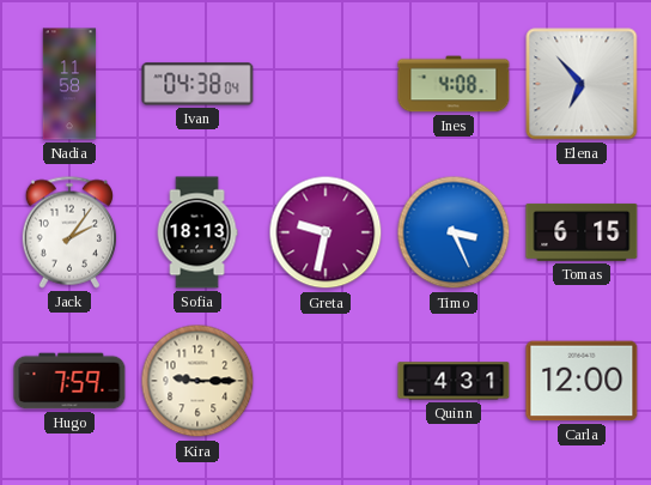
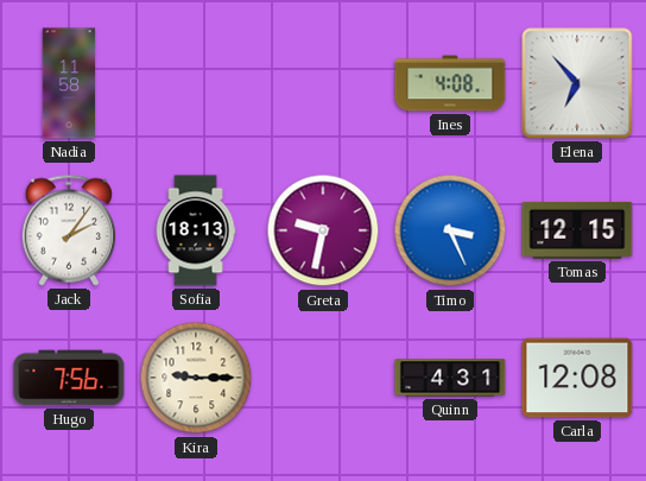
Ivan: 04:38 -> none (197, 84)
Tomas: 6:15 -> 12:15 (577, 230)
Hugo: 7:59 -> 7:56 (69, 378)
Carla: 12:00 -> 12:08 (577, 378)
